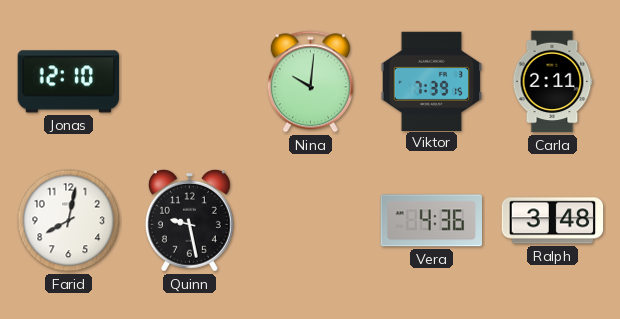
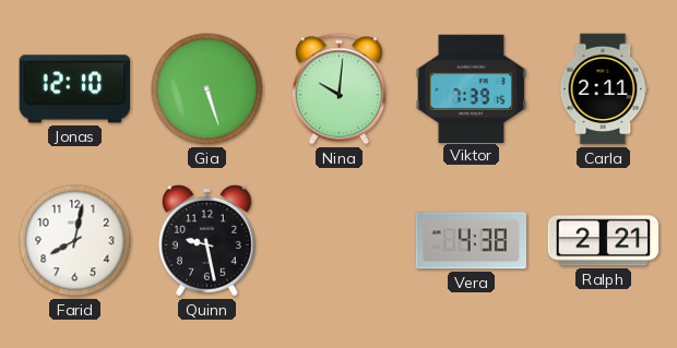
Gia: none -> 5:27 (207, 89)
Vera: 4:36 -> 4:38 (471, 241)
Ralph: 3:48 -> 2:21 (604, 241)
